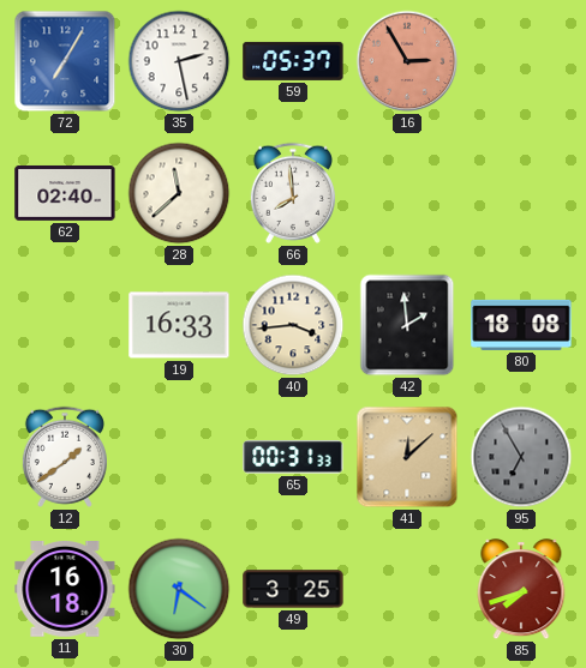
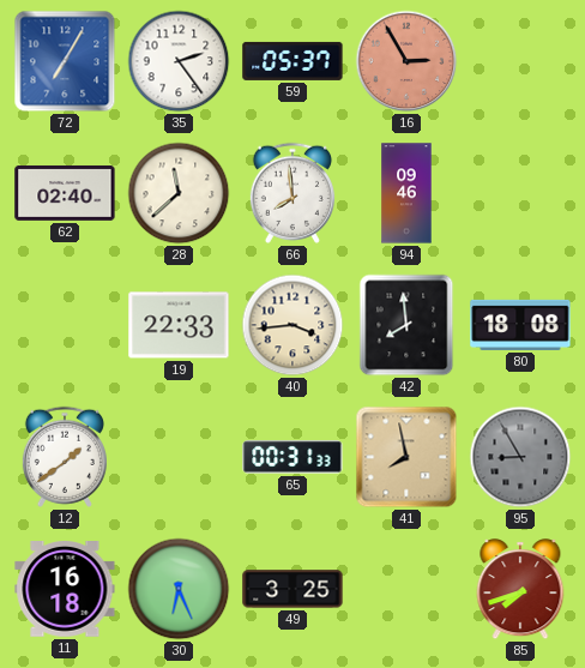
35: 2:28 -> 2:24 (179, 61)
94: none -> 09:46 (406, 193)
19: 16:33 -> 22:33 (179, 325)
42: 1:59 -> 7:59 (406, 325)
41: 12:08 -> 7:58 (406, 457)
95: 6:55 -> 8:55 (520, 457)
30: 6:21 -> 6:26 (179, 589)
